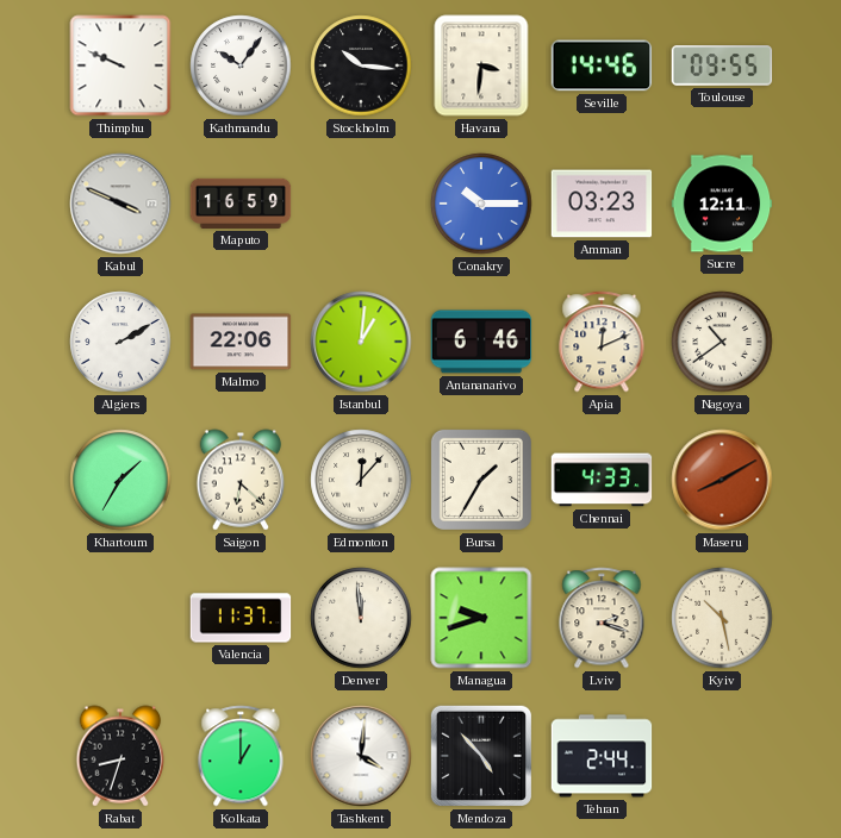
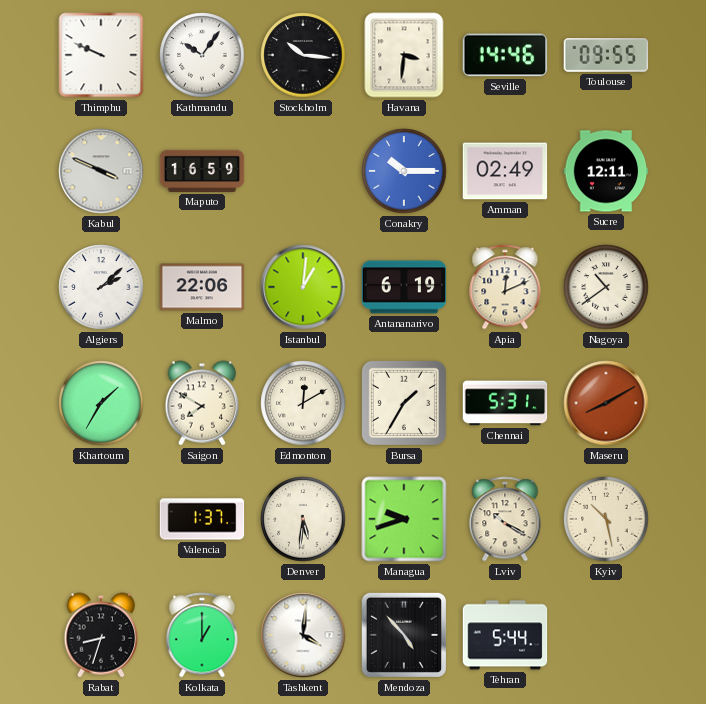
Amman: 03:23 -> 02:49 (505, 171)
Algiers: 2:10 -> 2:08 (101, 287)
Antananarivo: 6:46 -> 6:19 (404, 287)
Saigon: 6:22 -> 7:50 (202, 403)
Edmonton: 12:07 -> 12:10 (303, 403)
Chennai: 4:33 -> 5:31 (505, 403)
Valencia: 11:37 -> 1:37 (202, 519)
Denver: 11:59 -> 5:31 (303, 519)
Lviv: 2:18 -> 10:20 (505, 519)
Tehran: 2:44 -> 5:44 (505, 635)
